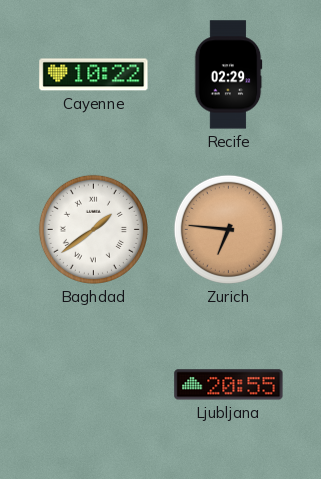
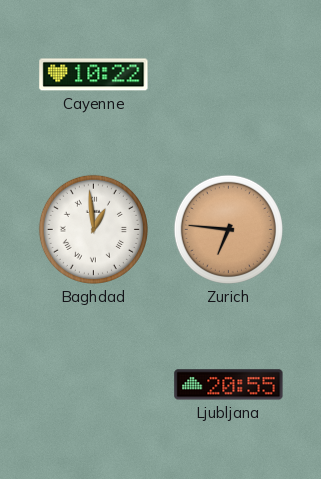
Recife: 02:29 -> none (228, 75)
Baghdad: 1:39 -> 12:59 (93, 229)
